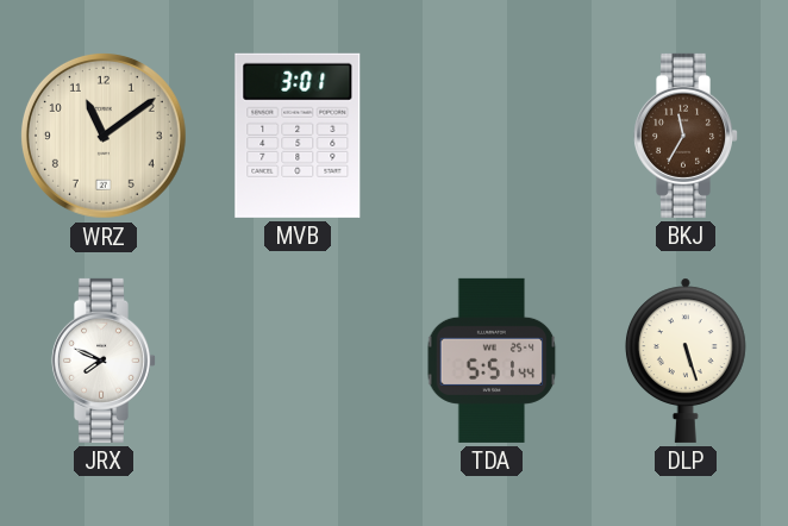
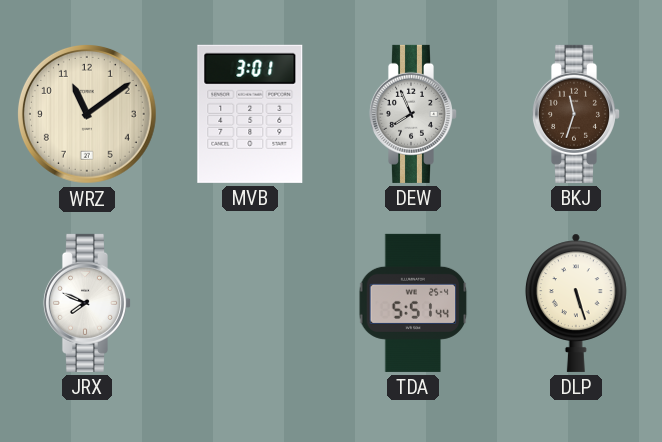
DEW: none -> 7:56 (412, 114)
BKJ: 11:35 -> 11:33 (575, 114)
